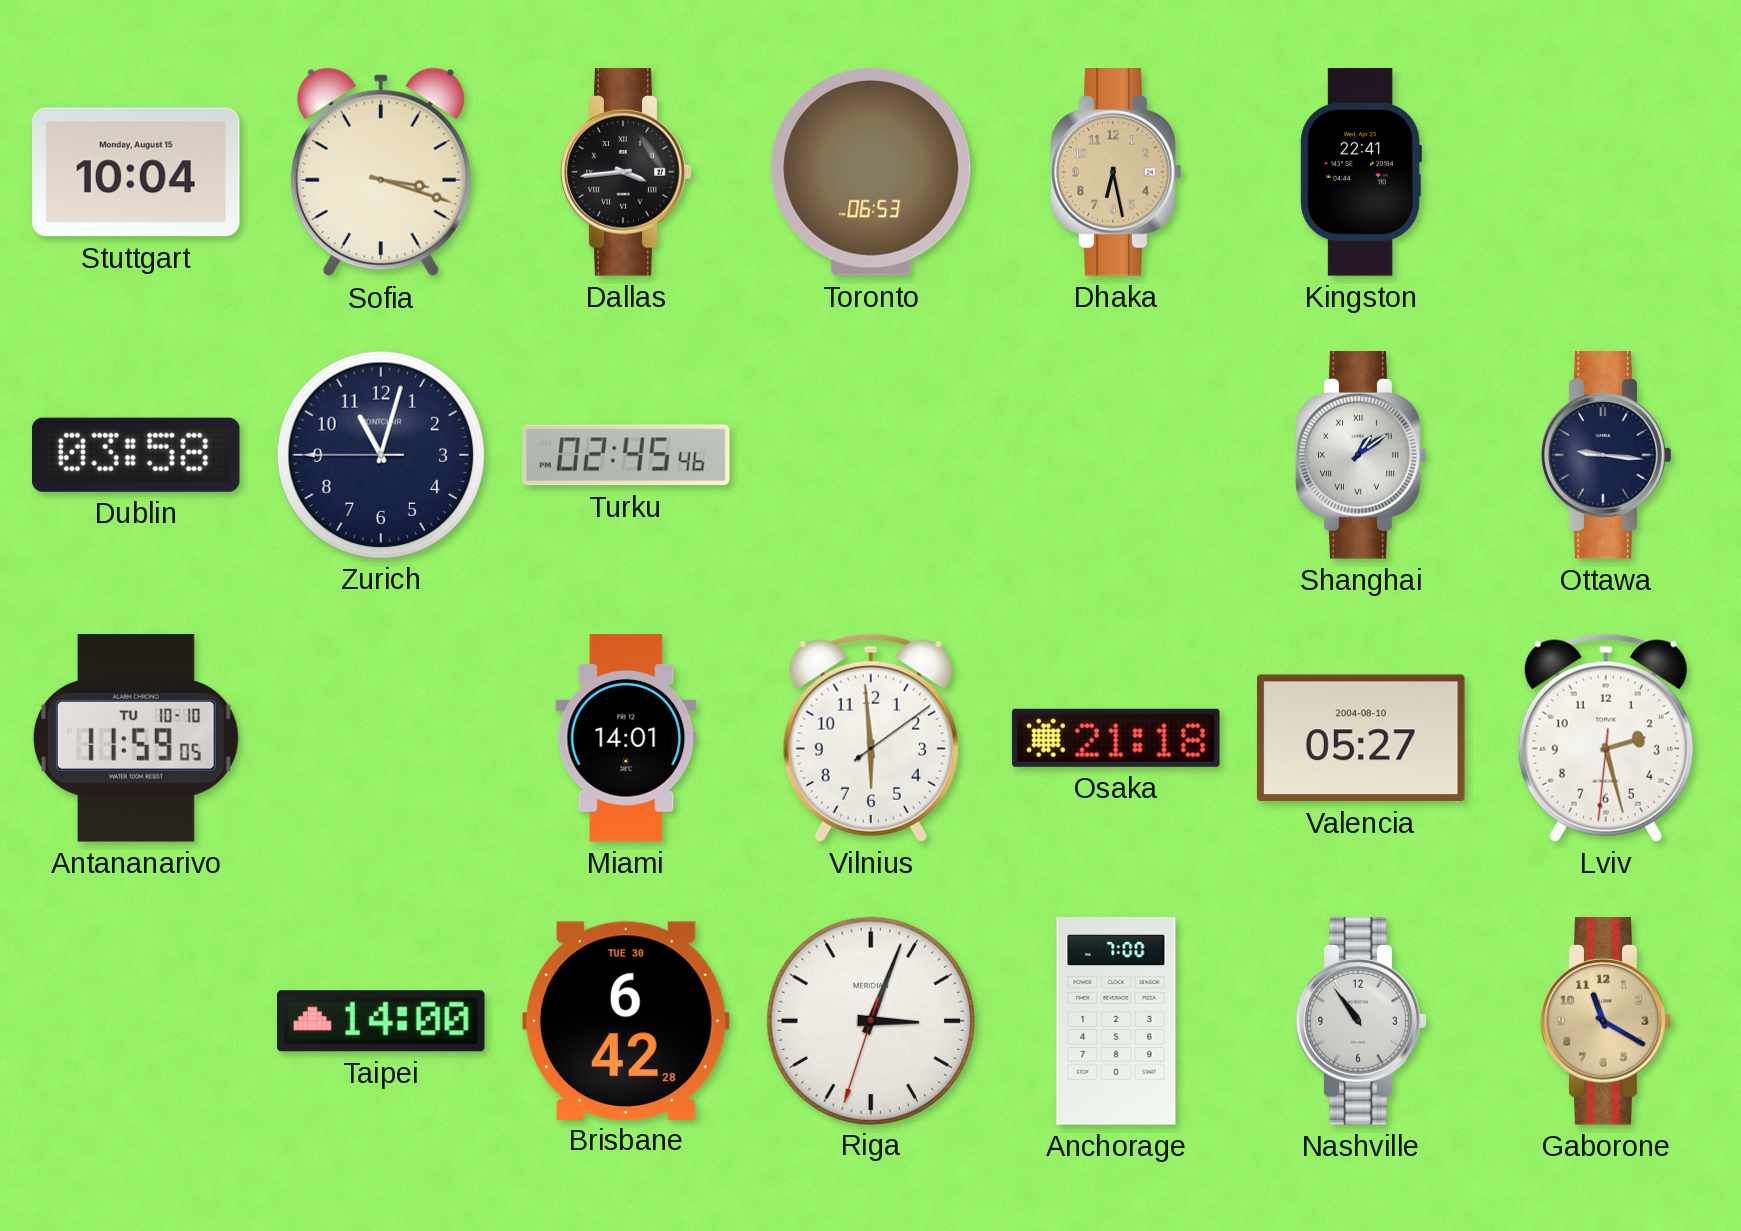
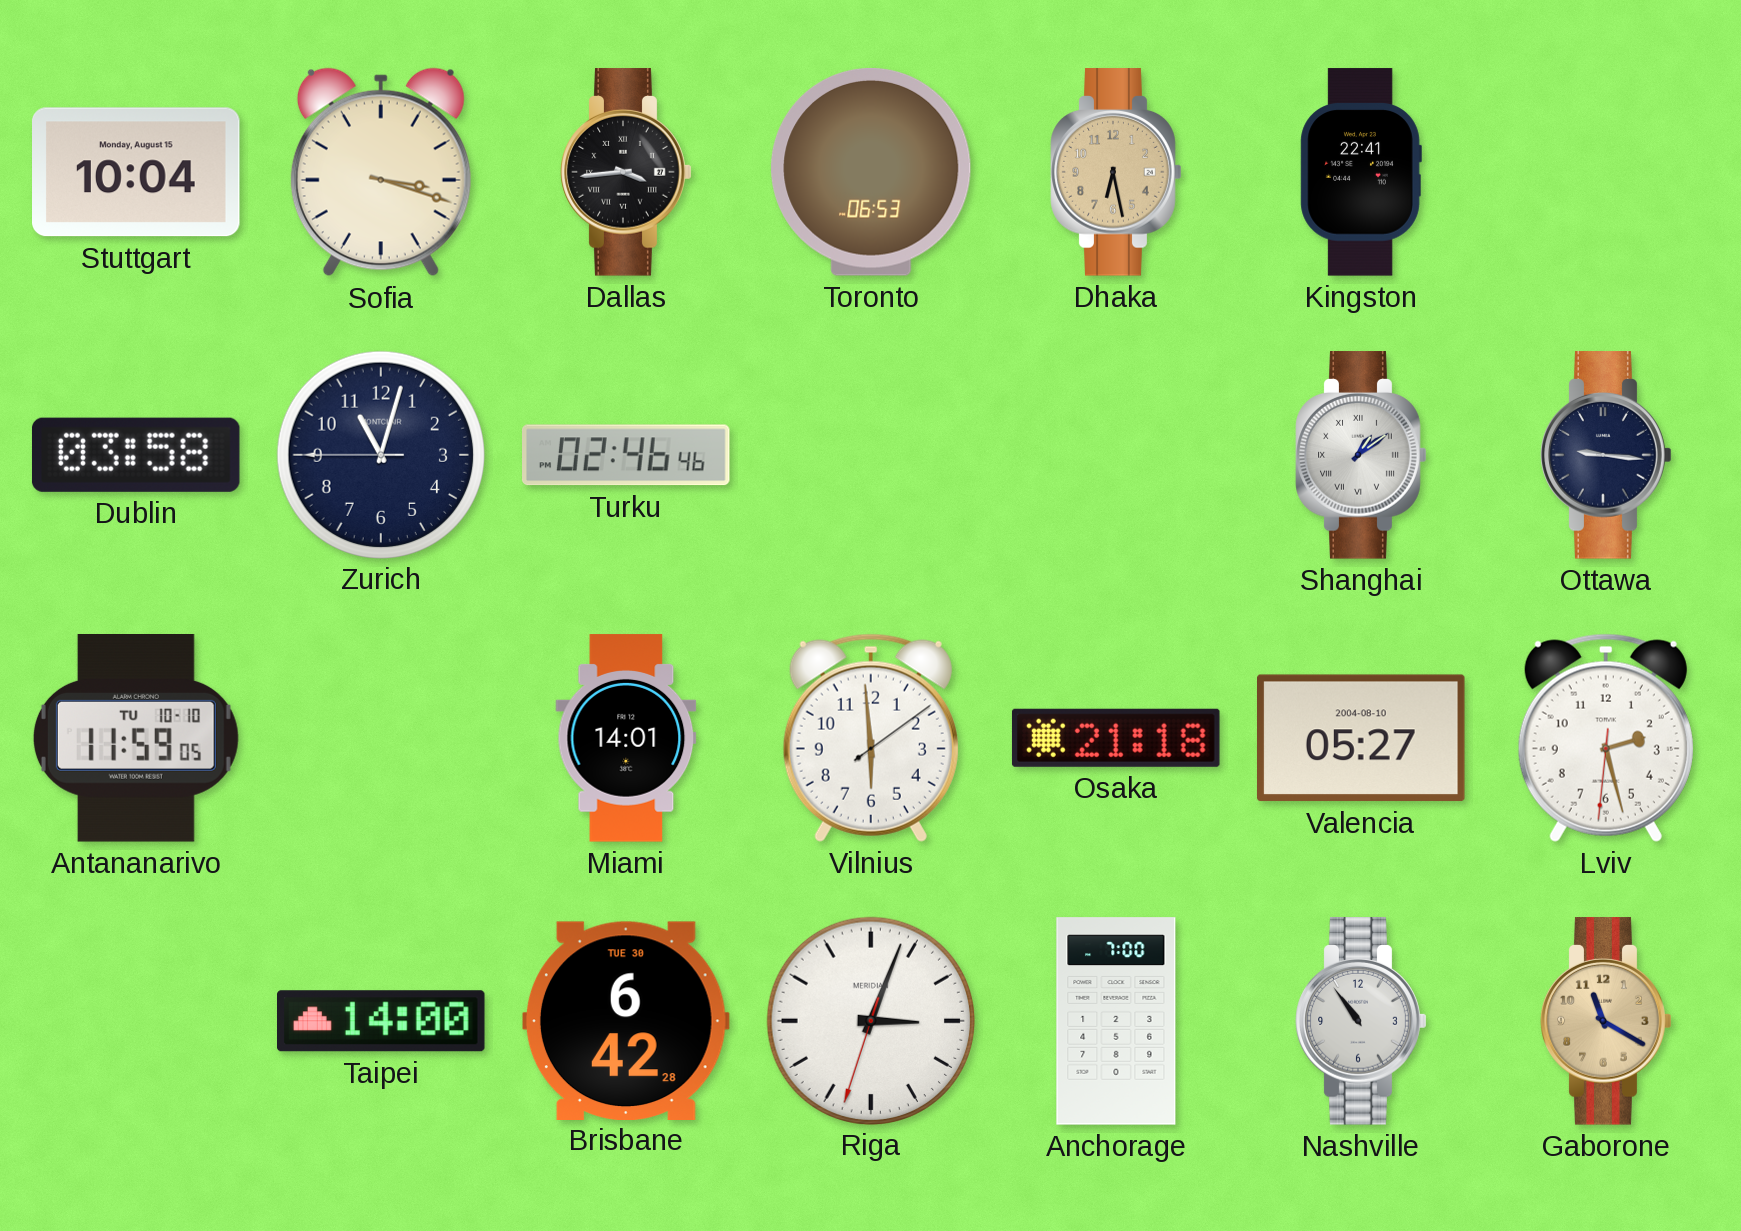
Turku: 02:45 -> 02:46 (627, 455)
